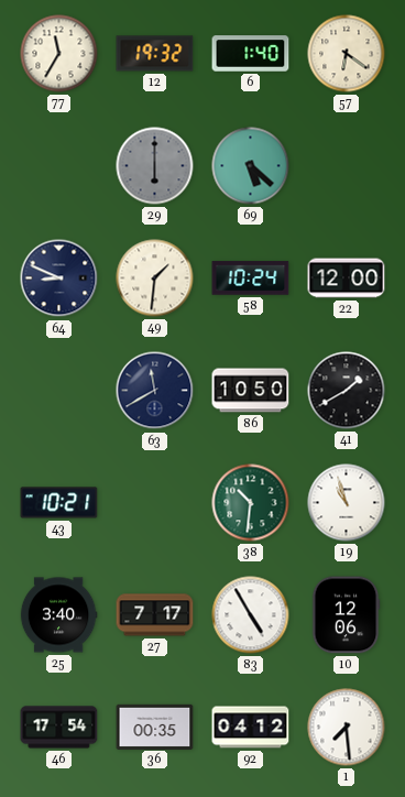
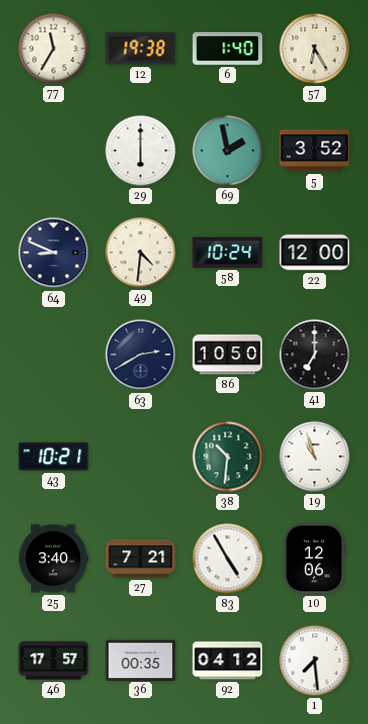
12: 19:32 -> 19:38 (141, 49)
57: 6:21 -> 6:25 (315, 49)
29 dial: grey -> white (141, 151)
69: 5:22 -> 1:58 (228, 151)
5: none -> 3:52 (315, 151)
49: 1:31 -> 4:31 (141, 253)
63: 11:40 -> 2:40 (141, 355)
41: 1:40 -> 7:00 (315, 355)
27: 7:17 -> 7:21 (141, 559)
46: 17:54 -> 17:57 (54, 661)
